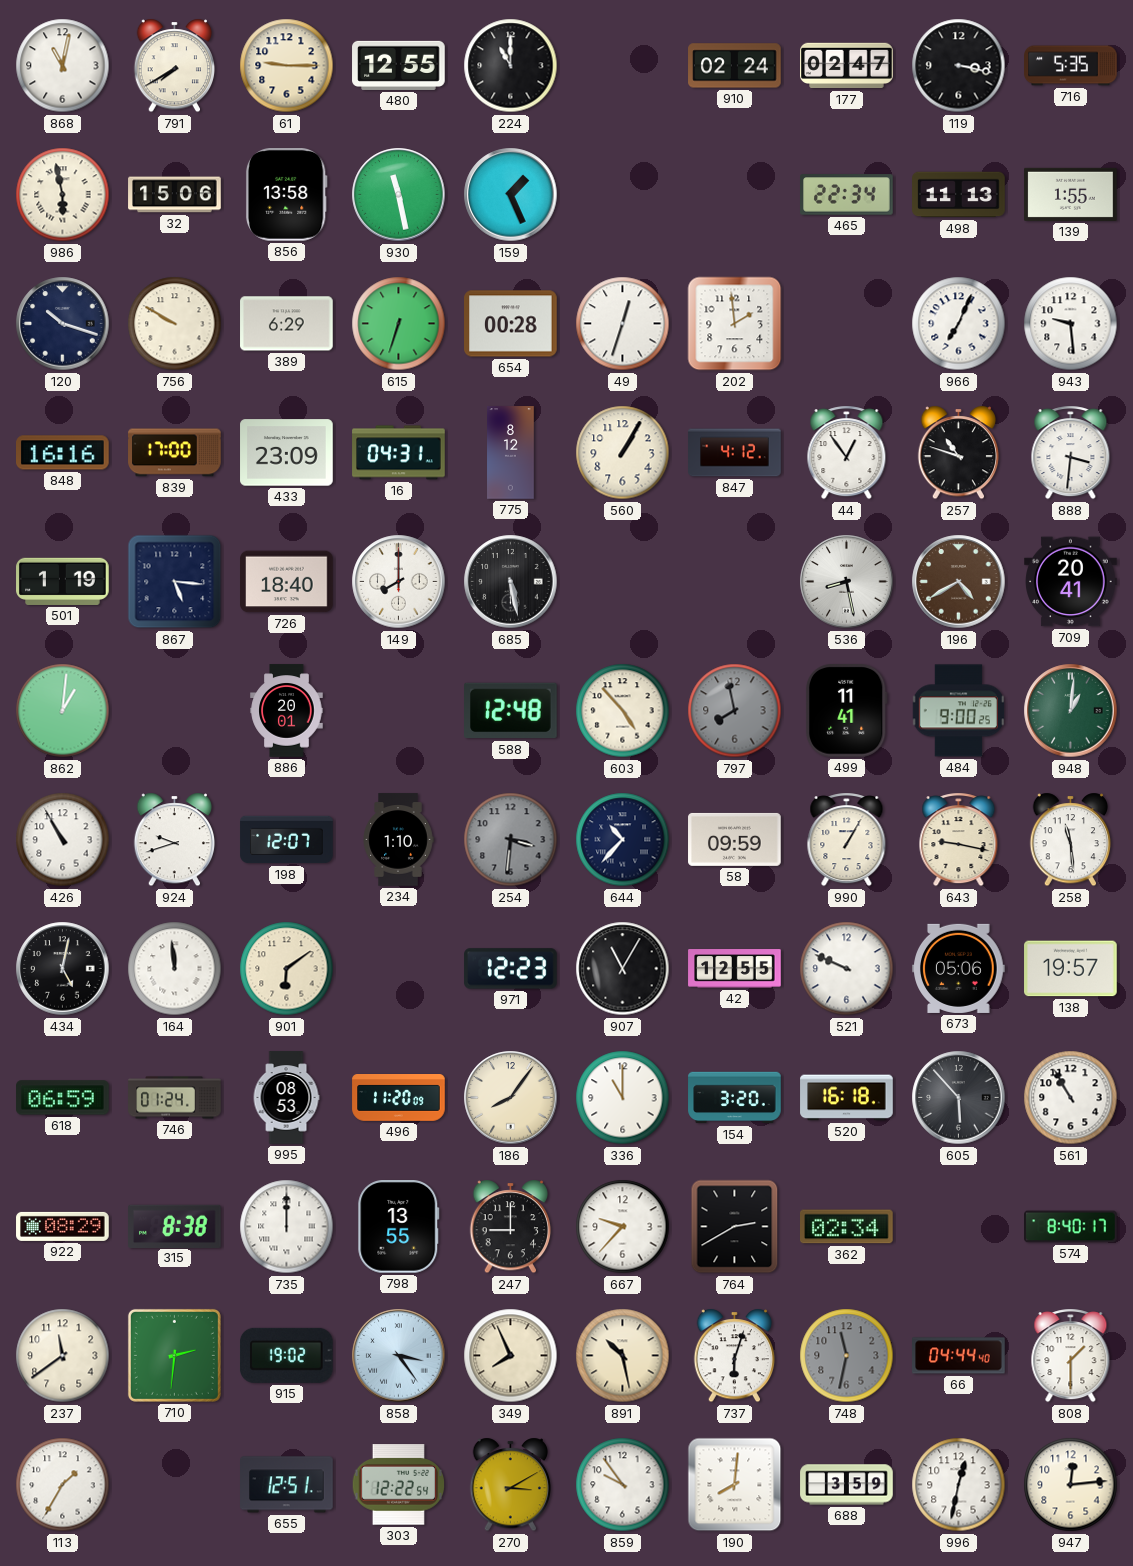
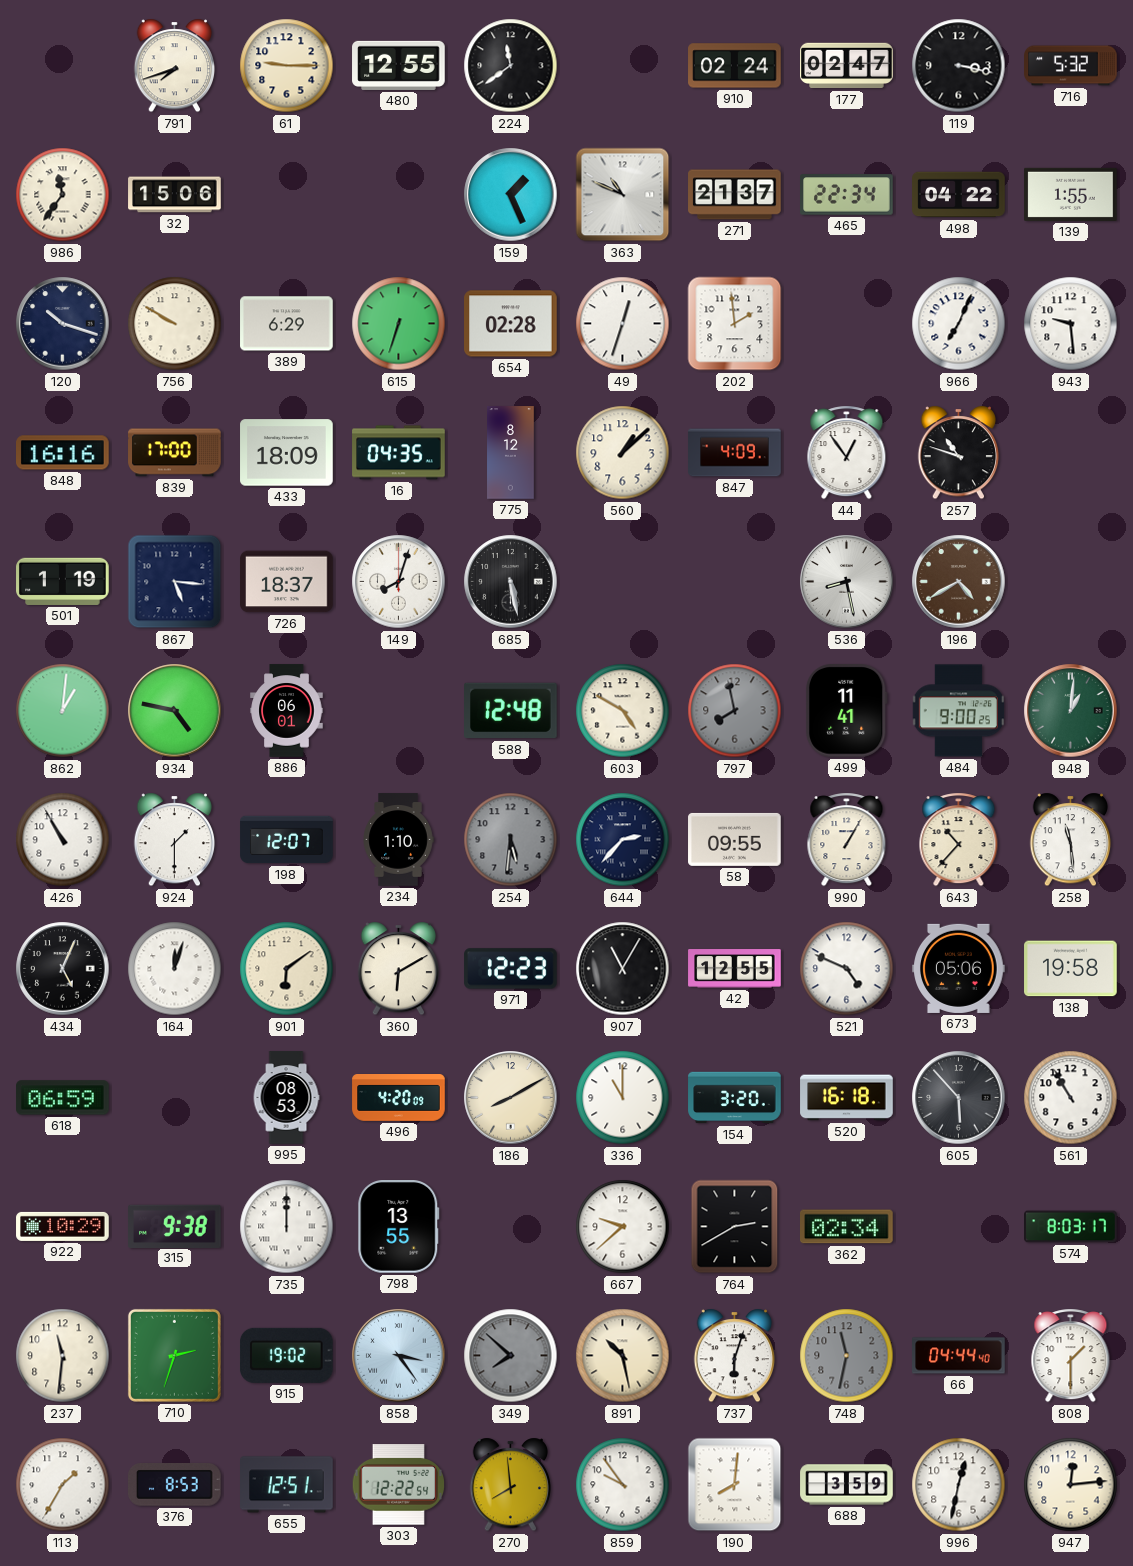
868: 11:02 -> none (63, 66)
791: 7:40 -> 7:42 (175, 66)
224: 11:00 -> 11:39 (511, 66)
716: 5:35 -> 5:32 (1071, 66)
986: 5:58 -> 11:36 (63, 195)
856: 13:58 -> none (286, 195)
930: 11:28 -> none (399, 195)
363: none -> 10:49 (623, 195)
271: none -> 21:37 (735, 195)
498: 11:13 -> 04:22 (959, 195)
654: 00:28 -> 02:28 (511, 324)
433: 23:09 -> 18:09 (287, 453)
16: 04:31 -> 04:35 (399, 453)
560: 1:05 -> 1:08 (623, 453)
847: 4:12 -> 4:09 (735, 453)
888: 3:31 -> none (1071, 453)
726: 18:40 -> 18:37 (287, 582)
149: 8:00 -> 8:03 (399, 582)
709: 20:41 -> none (1071, 582)
934: none -> 4:47 (175, 711)
886: 20:01 -> 06:01 (287, 711)
603: 4:53 -> 4:50 (623, 711)
924: 9:42 -> 1:30 (175, 840)
254: 3:31 -> 5:31 (511, 840)
644: 10:37 -> 2:37 (623, 840)
58: 09:59 -> 09:55 (735, 839)
643: 9:17 -> 10:37 (959, 840)
434: 5:02 -> 5:04 (63, 969)
164: 11:59 -> 12:03 (175, 969)
360: none -> 6:10 (399, 969)
521: 9:49 -> 4:49 (847, 969)
138: 19:57 -> 19:58 (1071, 969)
746: 01:24 -> none (175, 1098)
496: 11:20 -> 4:20 (399, 1098)
186: 8:06 -> 8:10 (511, 1098)
922: 08:29 -> 10:29 (63, 1226)
315: 8:38 -> 9:38 (175, 1226)
247: 9:00 -> none (511, 1227)
667: 9:37 -> 9:38 (623, 1227)
574: 8:40 -> 8:03 (1071, 1227)
237: 11:39 -> 11:31 (63, 1356)
710: 2:31 -> 2:33 (174, 1355)
349: 7:56 -> 7:52 (511, 1356)
349 dial: cream -> grey (511, 1356)
376: none -> 8:53 (175, 1485)
270: 3:10 -> 7:59 (511, 1485)
